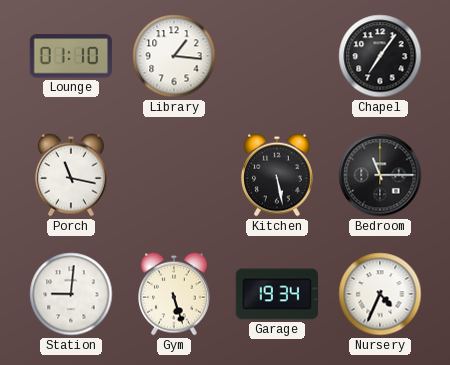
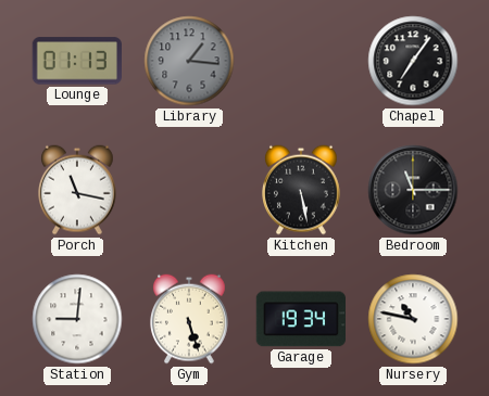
Lounge: 01:10 -> 01:13 (76, 61)
Library dial: white -> grey (189, 61)
Nursery: 4:34 -> 10:47 (413, 319)
